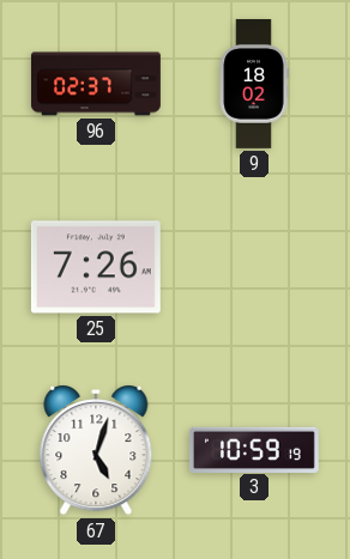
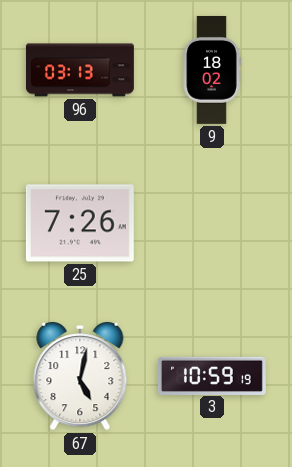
96: 02:37 -> 03:13 (80, 70)
67: 5:03 -> 5:02 (80, 377)
